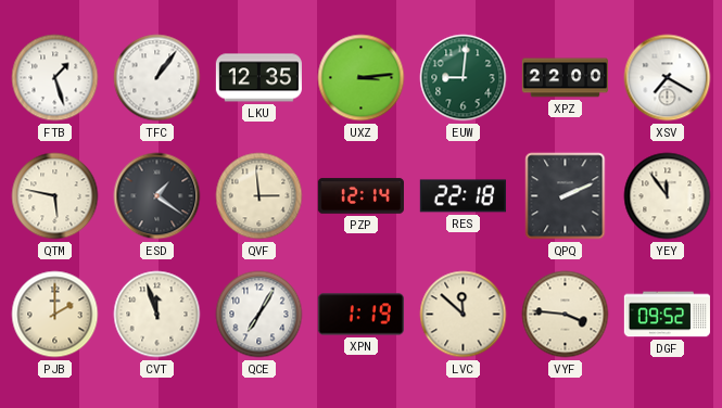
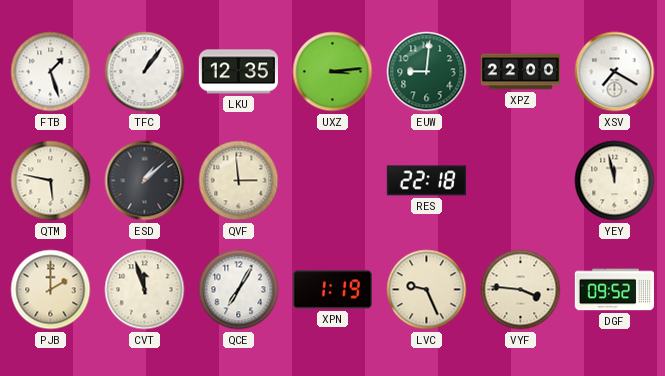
ESD: 1:21 -> 1:08 (145, 181)
PZP: 12:14 -> none (360, 196)
QPQ: 2:11 -> none (566, 196)
YEY: 11:54 -> 11:58 (615, 181)
LVC: 11:52 -> 9:26 (427, 290)
